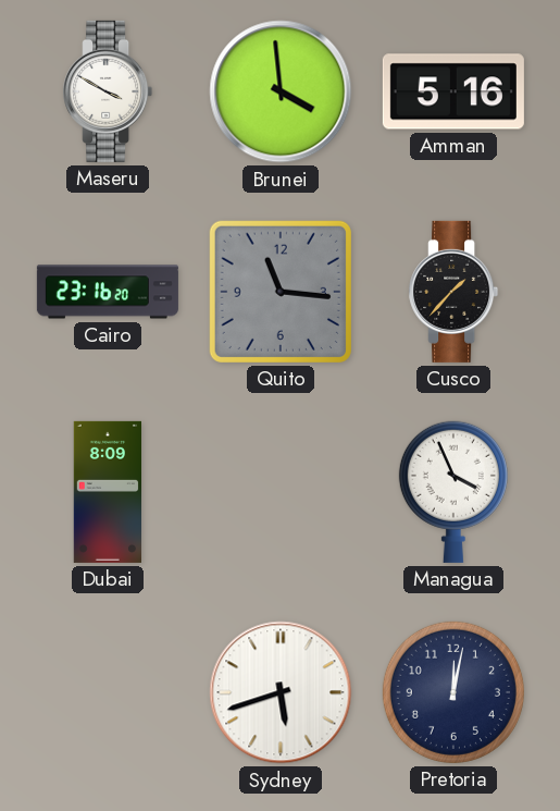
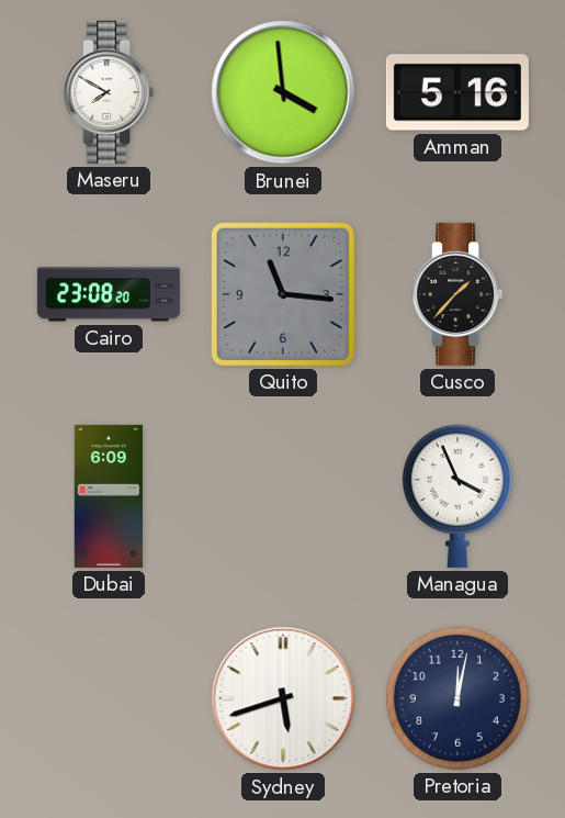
Maseru: 3:50 -> 7:50 (109, 92)
Cairo: 23:16 -> 23:08 (109, 294)
Dubai: 8:09 -> 6:09 (108, 496)
